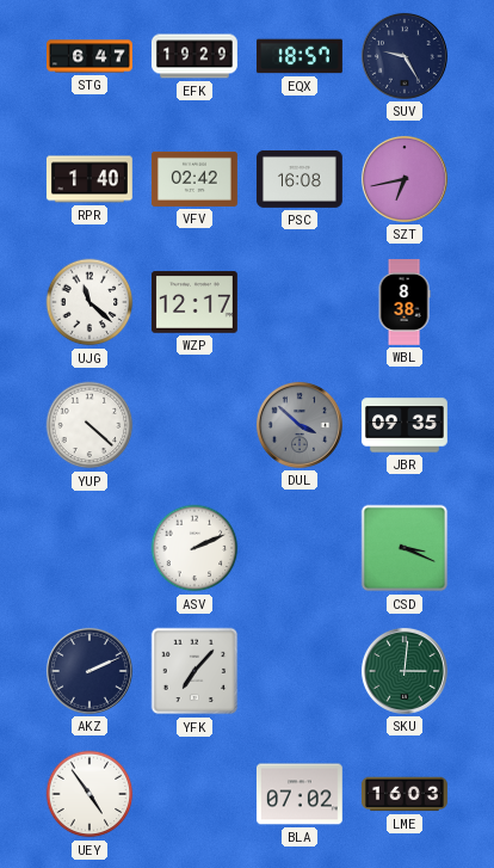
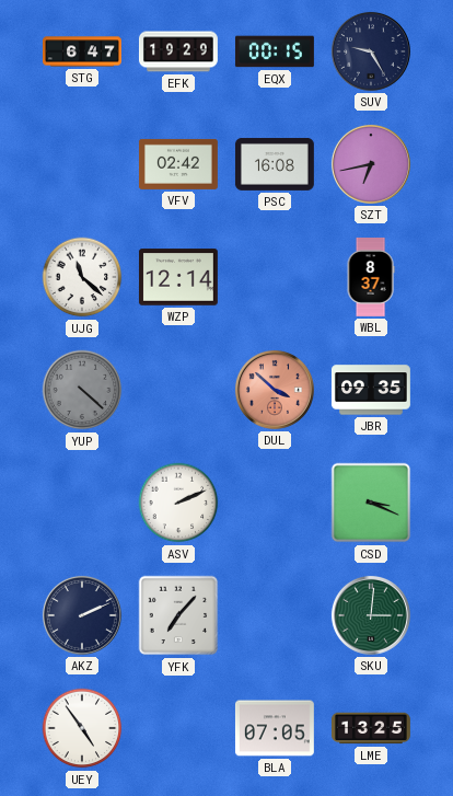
EQX: 18:57 -> 00:15 (275, 51)
RPR: 1:40 -> none (89, 179)
WZP: 12:17 -> 12:14 (178, 277)
WBL: 8:38 -> 8:37 (371, 278)
YUP dial: white -> grey (82, 390)
DUL dial: grey -> salmon (275, 390)
BLA: 07:02 -> 07:05 (275, 728)
LME: 16:03 -> 13:25 (371, 728)
